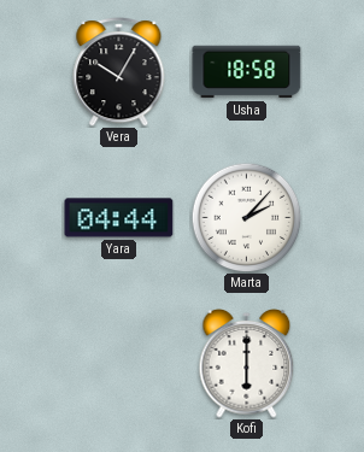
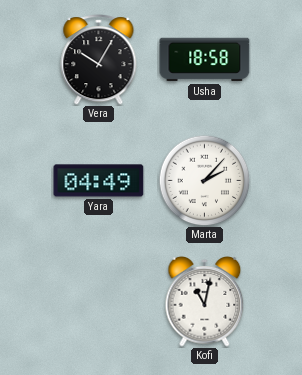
Yara: 04:44 -> 04:49 (99, 181)
Kofi: 6:00 -> 11:02 (205, 302)
